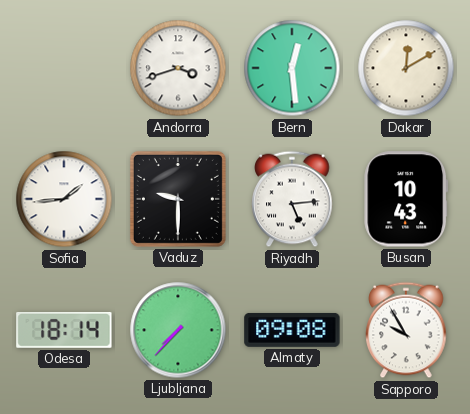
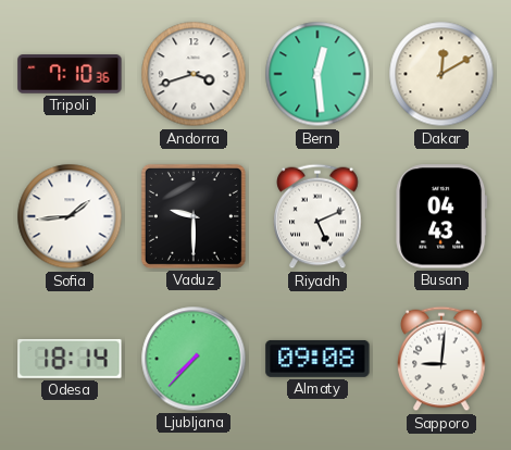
Tripoli: none -> 7:10 (70, 74)
Riyadh: 5:14 -> 5:11 (317, 216)
Busan: 10:43 -> 04:43 (441, 216)
Sapporo: 9:55 -> 9:01 (441, 359)
